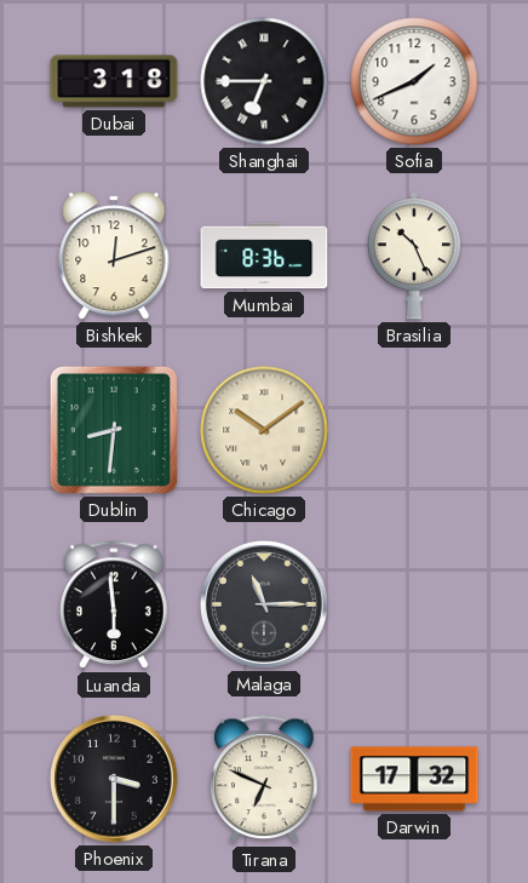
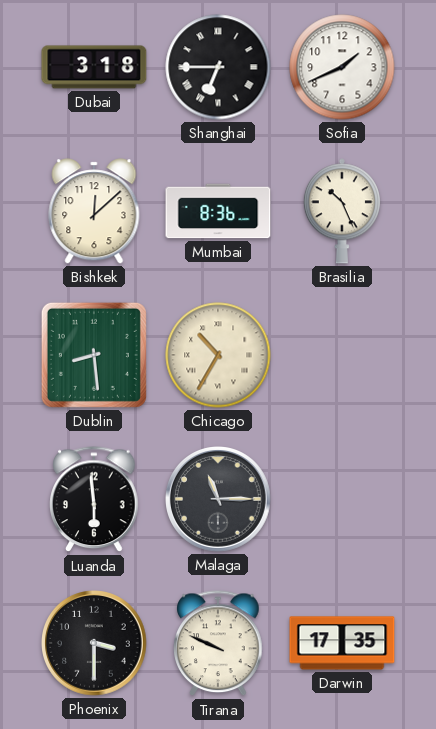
Bishkek: 12:12 -> 12:08 (94, 211)
Dublin: 8:31 -> 8:29 (94, 355)
Chicago: 10:09 -> 10:35 (218, 355)
Tirana: 6:49 -> 9:49 (218, 644)
Darwin: 17:32 -> 17:35 (342, 643)
